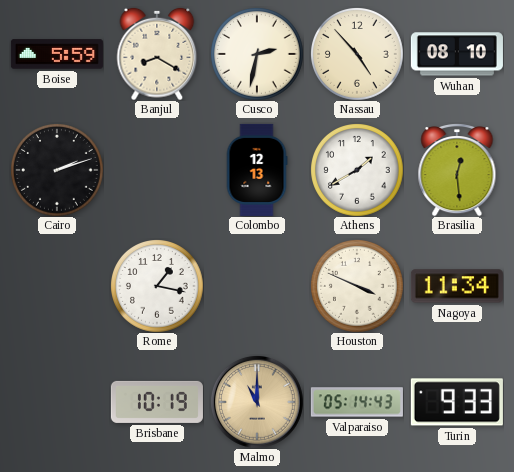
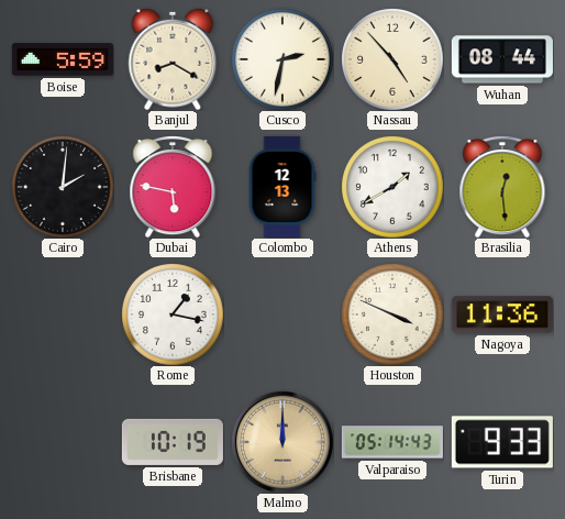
Wuhan: 08:10 -> 08:44 (502, 59)
Cairo: 2:12 -> 2:01 (63, 187)
Dubai: none -> 5:47 (173, 187)
Nagoya: 11:34 -> 11:36 (502, 314)
Malmo: 11:00 -> 12:00 (282, 442)
